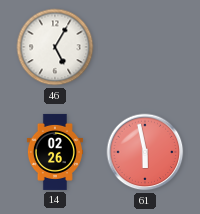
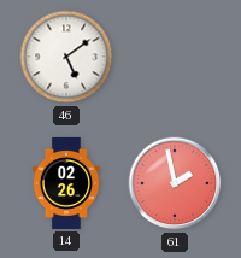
46: 5:05 -> 5:09 (66, 57)
61: 5:58 -> 1:58 (175, 183)
